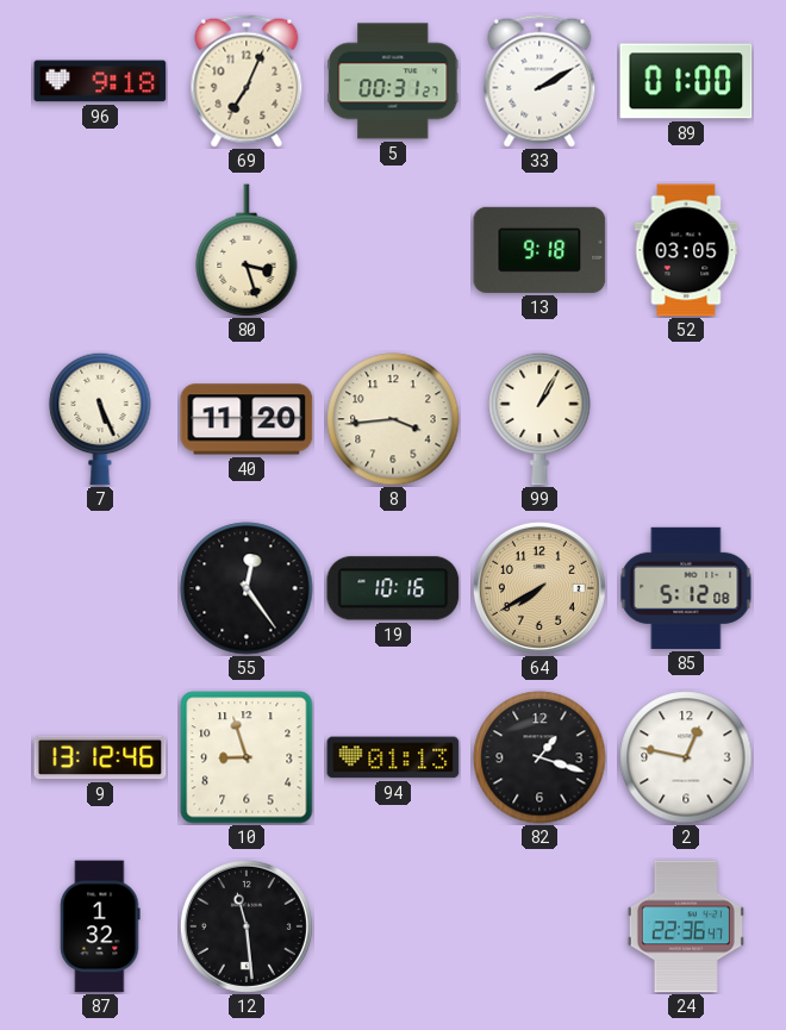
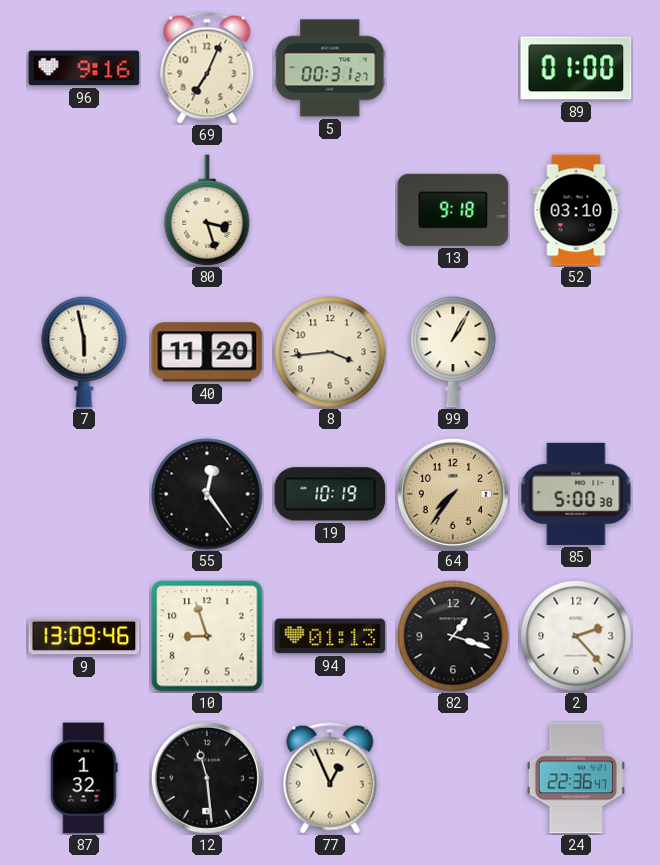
96: 9:18 -> 9:16 (84, 68)
33: 2:10 -> none (539, 81)
52: 03:05 -> 03:10 (576, 210)
7: 5:26 -> 5:58 (84, 352)
19: 10:16 -> 10:19 (330, 494)
64: 7:40 -> 7:36 (453, 494)
85: 5:12 -> 5:00 (576, 494)
9: 13:12 -> 13:09 (84, 636)
2: 12:47 -> 2:23 (576, 636)
77: none -> 12:56 (330, 778)
